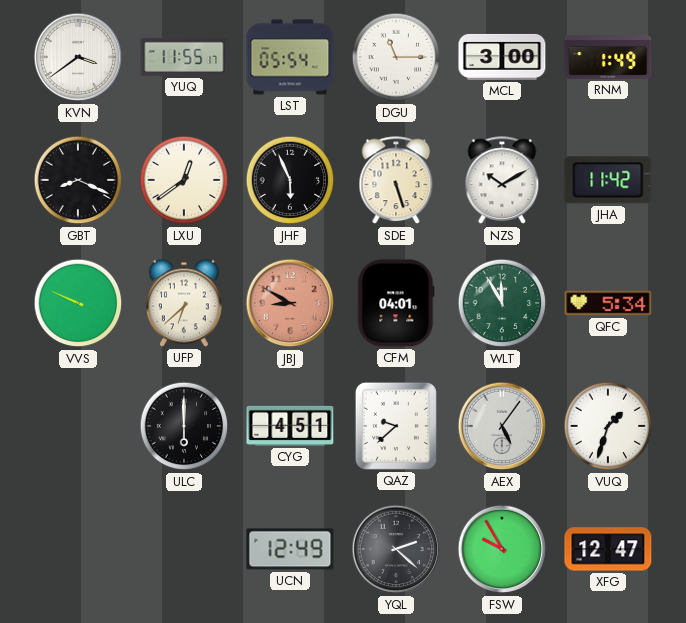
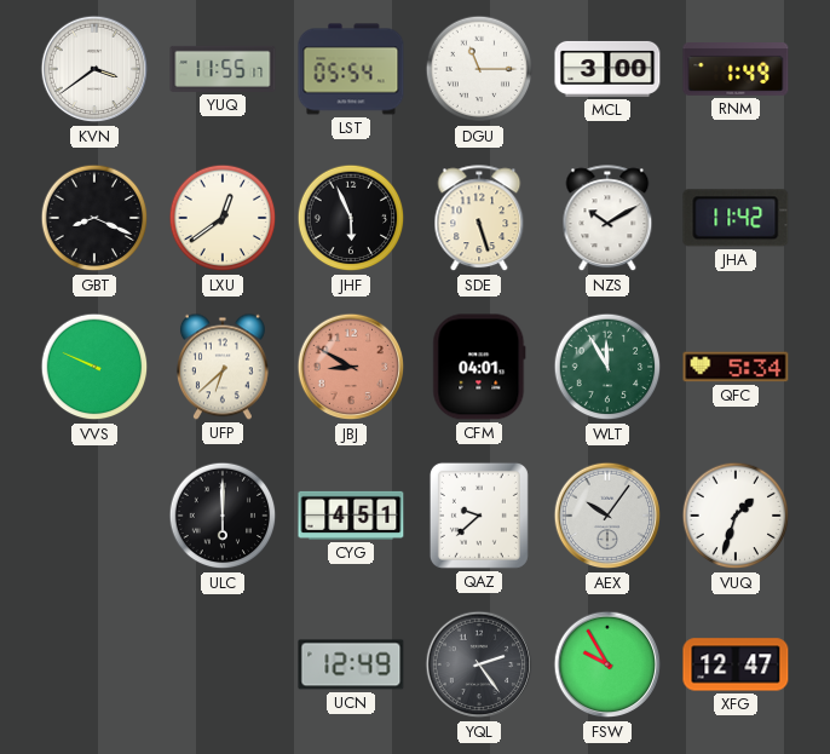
AEX: 5:06 -> 10:06 (607, 516)
YQL: 2:22 -> 2:24 (479, 664)
